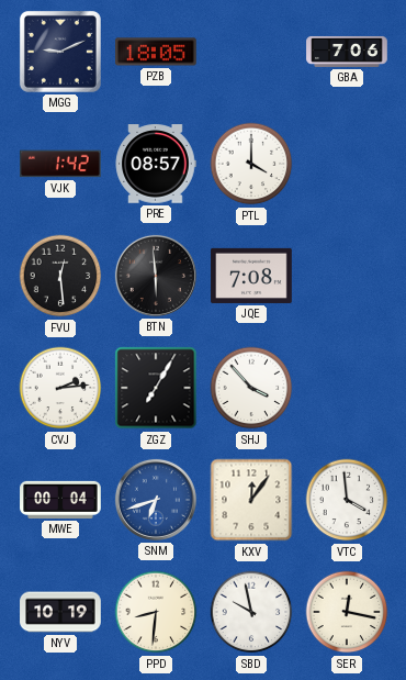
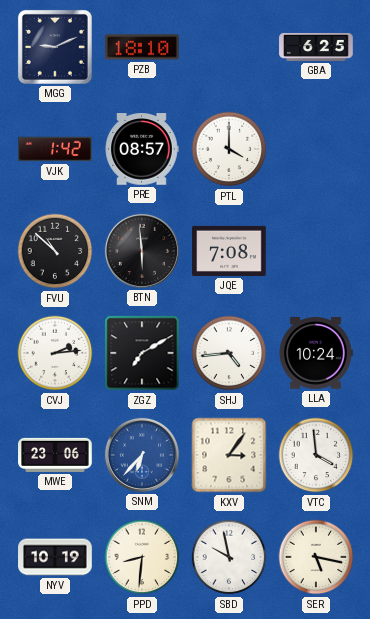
PZB: 18:05 -> 18:10 (143, 47)
GBA: 7:06 -> 6:25 (316, 47)
FVU: 12:29 -> 10:52 (55, 251)
ZGZ: 7:05 -> 7:10 (142, 353)
SHJ: 3:53 -> 4:44 (229, 353)
LLA: none -> 10:24 (316, 354)
MWE: 00:04 -> 23:06 (55, 455)
SNM: 6:42 -> 6:37 (142, 455)
KXV: 12:06 -> 3:06 (229, 455)
SER: 12:17 -> 5:17 (316, 557)
